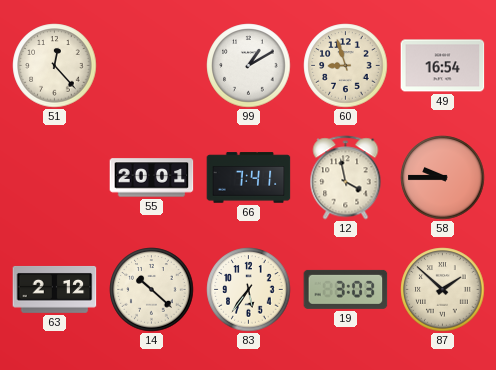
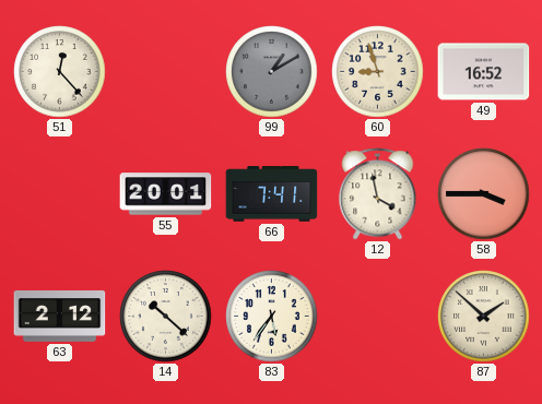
99 dial: white -> grey (272, 72)
49: 16:54 -> 16:52 (484, 72)
58: 9:45 -> 3:45 (484, 194)
19: 3:03 -> none (346, 289)
